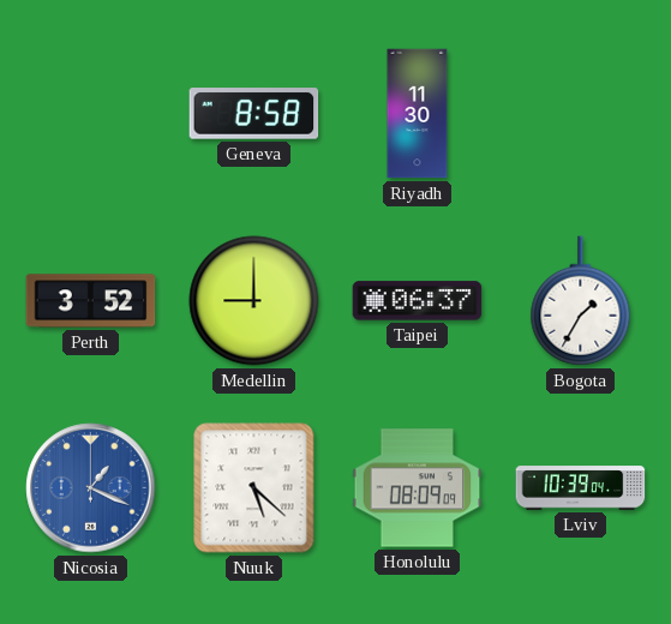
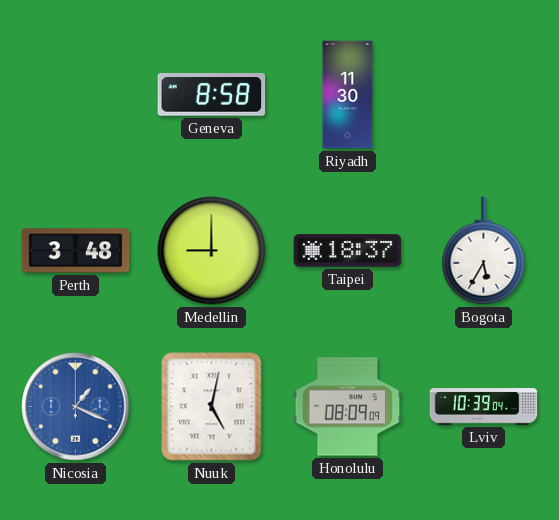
Perth: 3:52 -> 3:48 (76, 251)
Taipei: 06:37 -> 18:37 (348, 251)
Bogota: 1:35 -> 5:35 (484, 251)
Nuuk: 5:22 -> 5:02 (212, 407)
